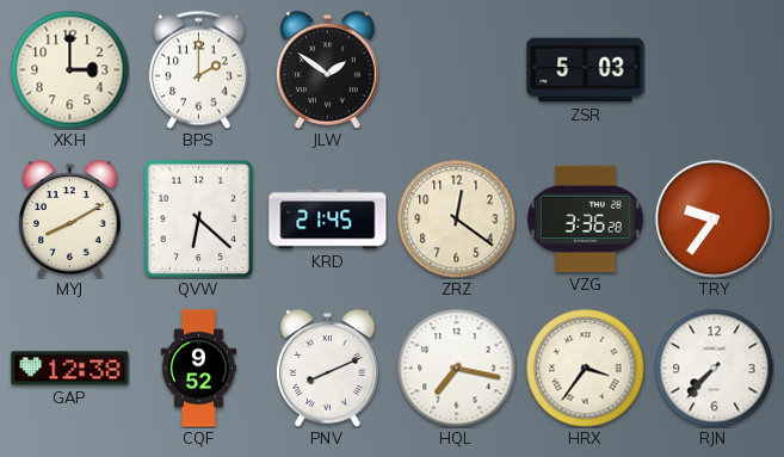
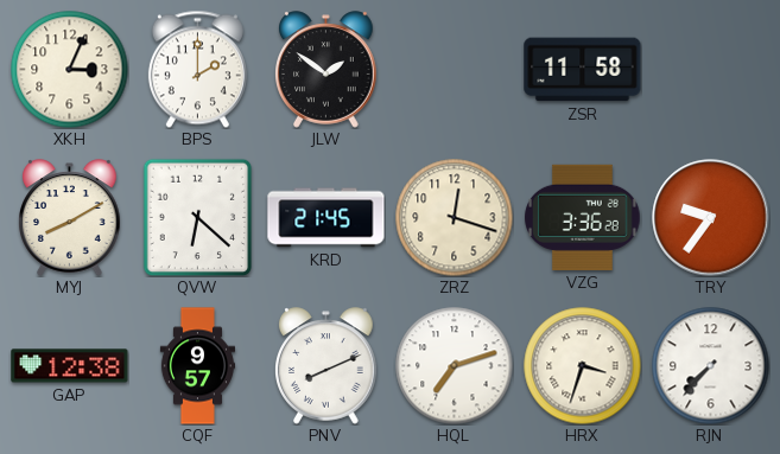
XKH: 3:00 -> 3:04 (70, 70)
ZSR: 5:03 -> 11:58 (583, 70)
ZRZ: 12:21 -> 12:18 (455, 218)
CQF: 9:52 -> 9:57 (197, 366)
HQL: 7:17 -> 7:12 (455, 366)
HRX: 3:36 -> 3:33 (583, 366)
